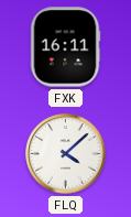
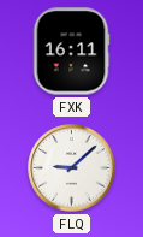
FLQ: 4:08 -> 9:08 (72, 168)
